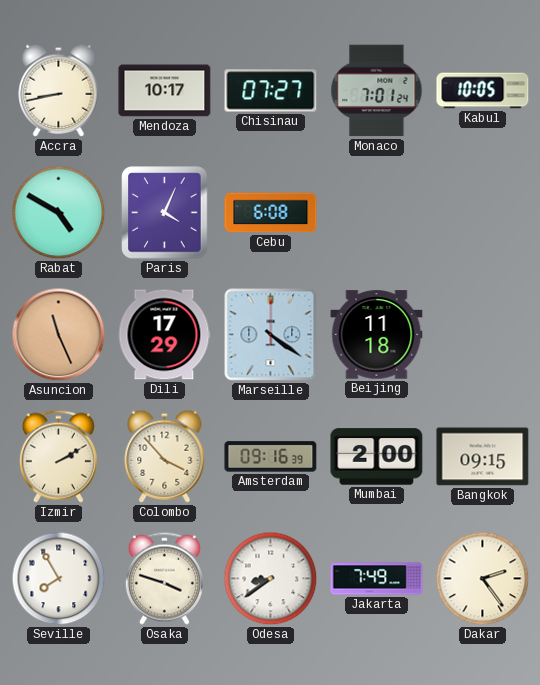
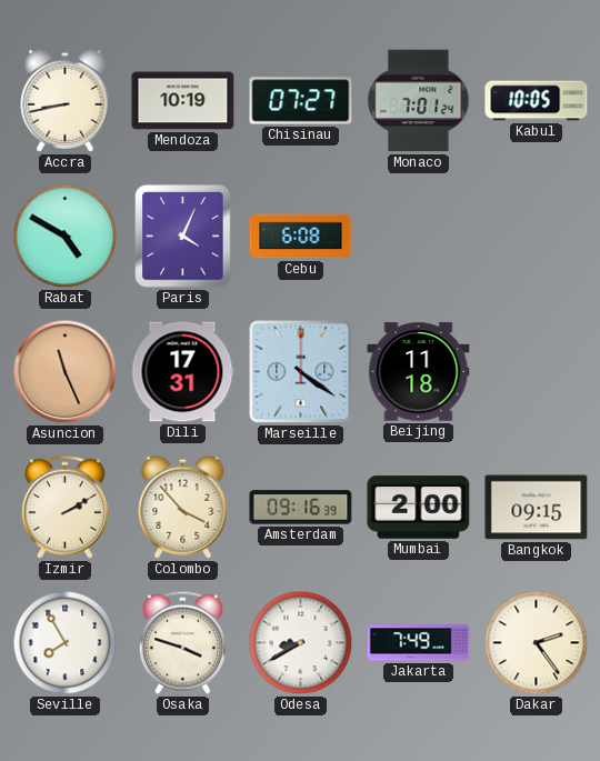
Mendoza: 10:17 -> 10:19 (183, 101)
Dili: 17:29 -> 17:31 (182, 372)
Odesa: 8:39 -> 8:40 (301, 643)
